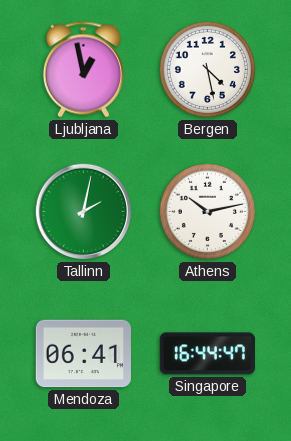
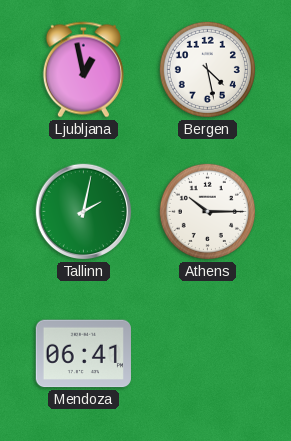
Athens: 10:13 -> 10:15 (207, 211)
Singapore: 16:44 -> none (207, 354)
